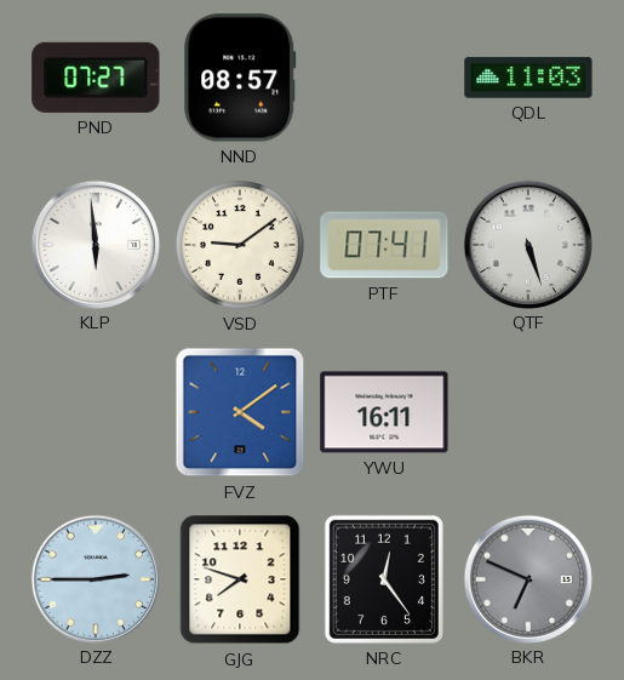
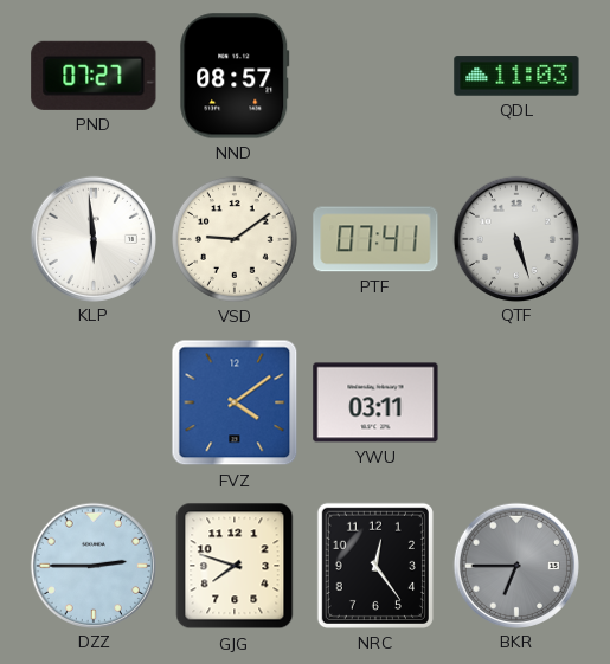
YWU: 16:11 -> 03:11 (375, 402)
BKR: 6:49 -> 6:45 (515, 565)
